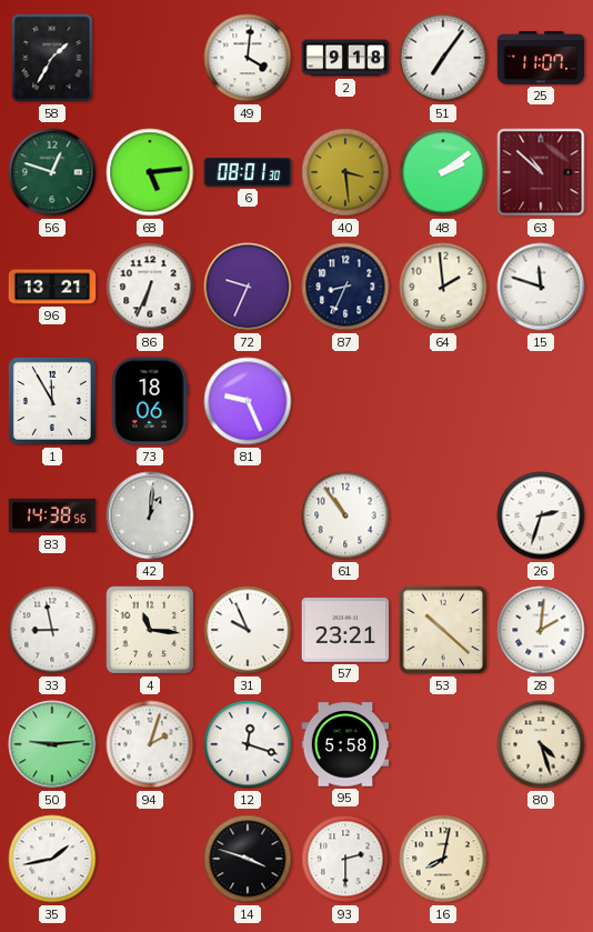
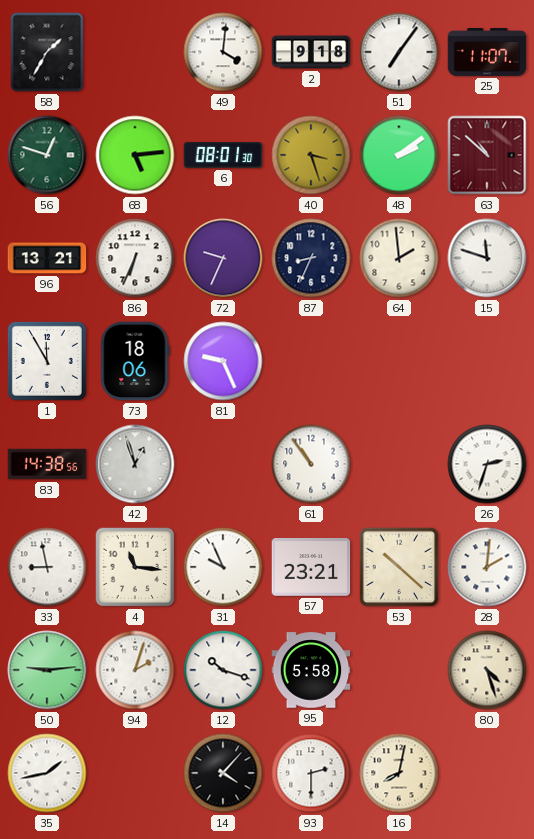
40: 3:29 -> 3:27 (311, 155)
42: 1:01 -> 12:57 (135, 464)
12: 12:18 -> 10:18 (223, 670)
14: 3:48 -> 4:07 (223, 773)
